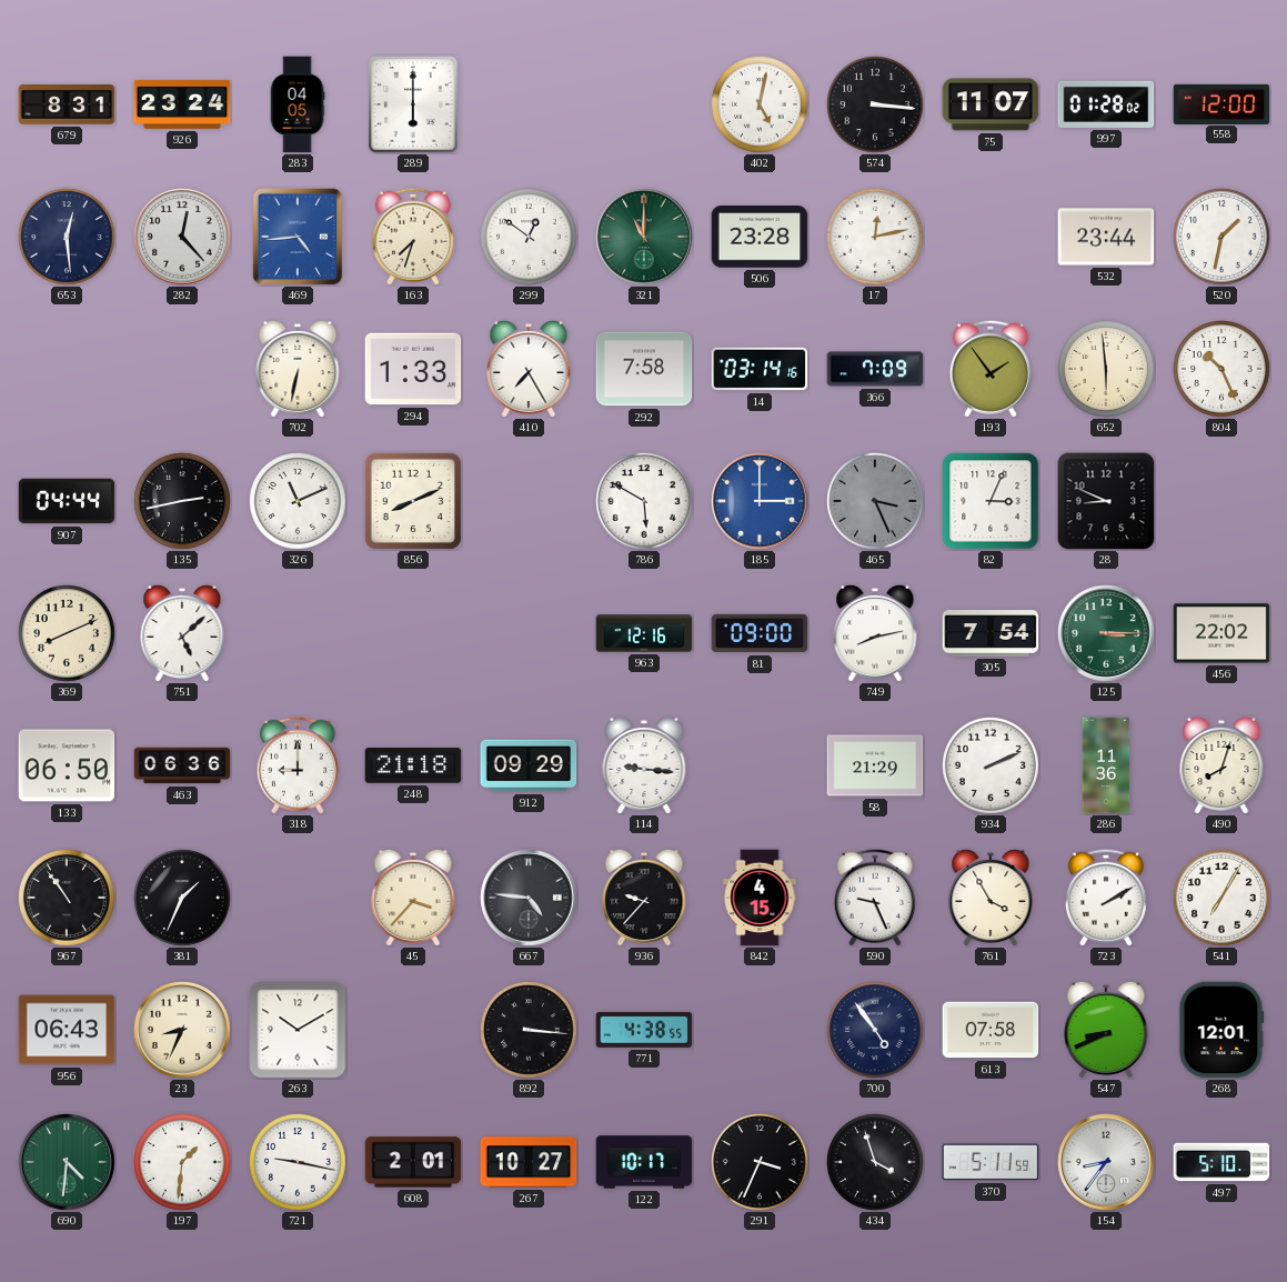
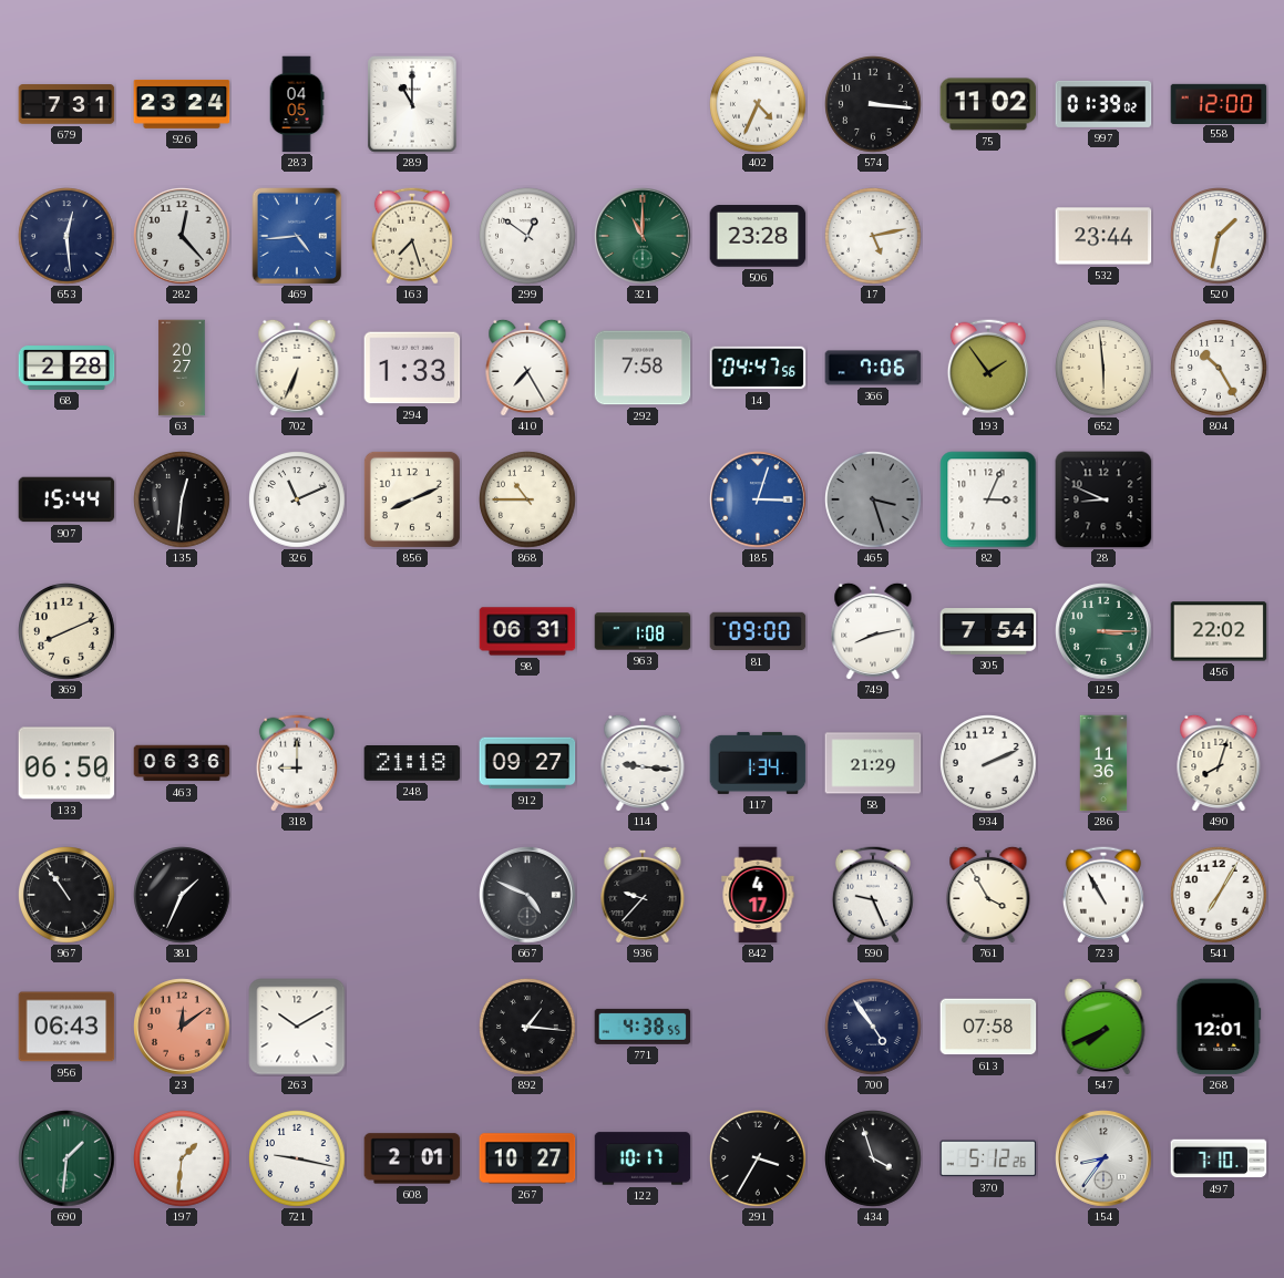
679: 8:31 -> 7:31 (66, 104)
289: 6:00 -> 11:00 (412, 104)
402: 5:02 -> 4:34 (759, 105)
75: 11:07 -> 11:02 (988, 104)
997: 01:28 -> 01:39 (1103, 104)
163: 7:33 -> 7:27 (412, 236)
17: 12:13 -> 5:13 (874, 237)
68: none -> 2:28 (66, 368)
63: none -> 20:27 (182, 368)
702: 6:32 -> 6:34 (297, 368)
14: 03:14 -> 04:47 (758, 368)
366: 7:09 -> 7:06 (873, 368)
804: 10:26 -> 10:25 (1220, 369)
907: 04:44 -> 15:44 (66, 499)
135: 2:43 -> 12:31 (183, 501)
868: none -> 10:45 (528, 501)
786: 5:50 -> none (645, 502)
185: 3:00 -> 3:03 (758, 499)
465: 3:26 -> 3:27 (874, 501)
751: 5:08 -> none (182, 633)
98: none -> 06:31 (527, 631)
963: 12:16 -> 1:08 (643, 631)
912: 09:29 -> 09:27 (527, 763)
117: none -> 1:34 (758, 763)
45: 3:37 -> none (413, 898)
667: 4:46 -> 4:49 (527, 895)
842: 4:15 -> 4:17 (758, 895)
723: 2:10 -> 10:55 (1103, 895)
23: 8:34 -> 12:09 (182, 1027)
23 dial: cream -> salmon (182, 1027)
892: 3:16 -> 1:16 (528, 1028)
547: 8:41 -> 7:41 (1103, 1027)
690: 4:31 -> 1:31 (66, 1158)
291: 3:34 -> 3:35 (759, 1160)
370: 5:11 -> 5:12 (988, 1158)
497: 5:10 -> 7:10 (1219, 1158)
